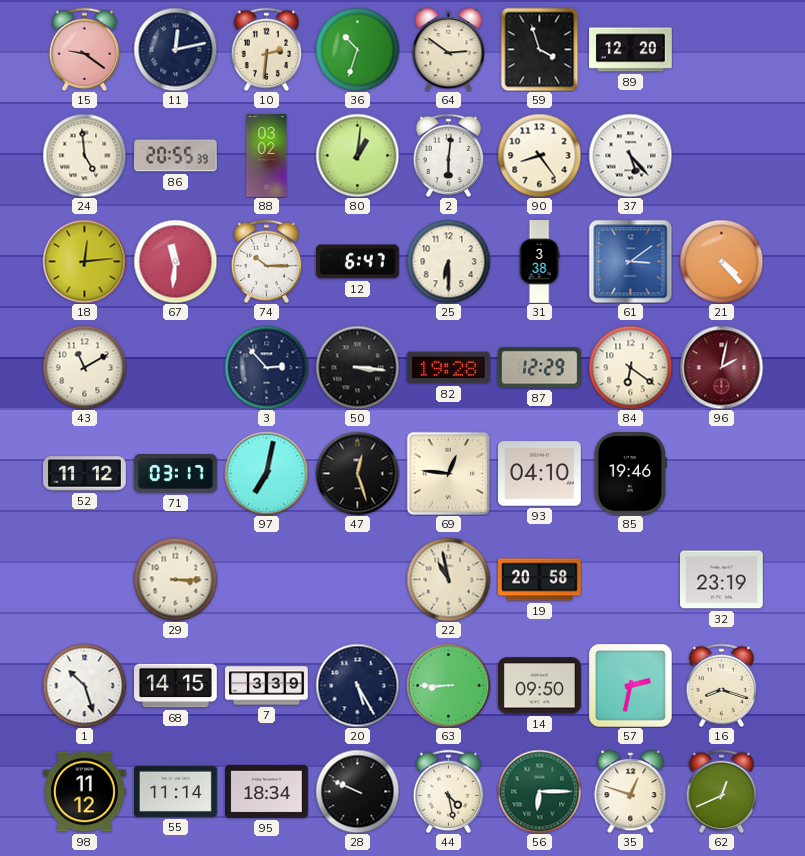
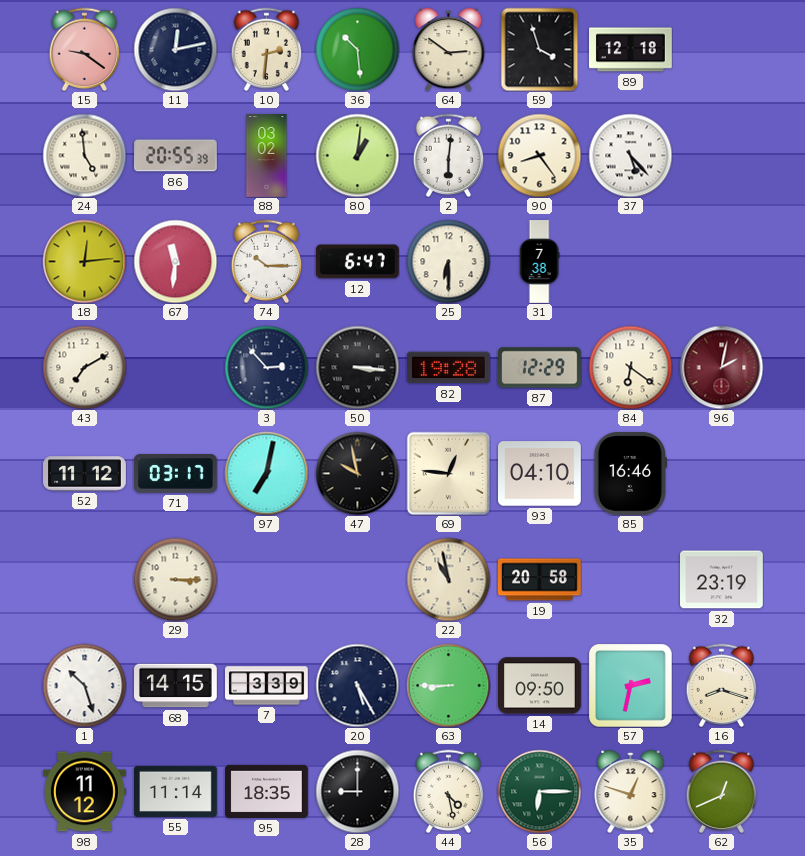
36: 10:33 -> 10:29 (357, 49)
89: 12:20 -> 12:18 (631, 50)
31: 3:38 -> 7:38 (539, 262)
61: 3:09 -> none (630, 261)
21: 4:23 -> none (721, 261)
43: 11:10 -> 7:10 (84, 367)
47: 12:27 -> 9:58 (357, 473)
85: 19:46 -> 16:46 (630, 474)
95: 18:34 -> 18:35 (267, 791)
28: 9:49 -> 9:00 (357, 791)
